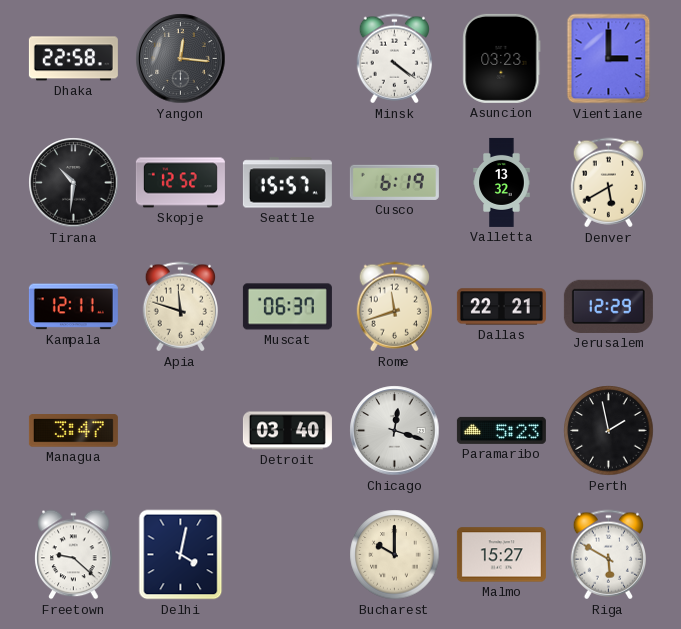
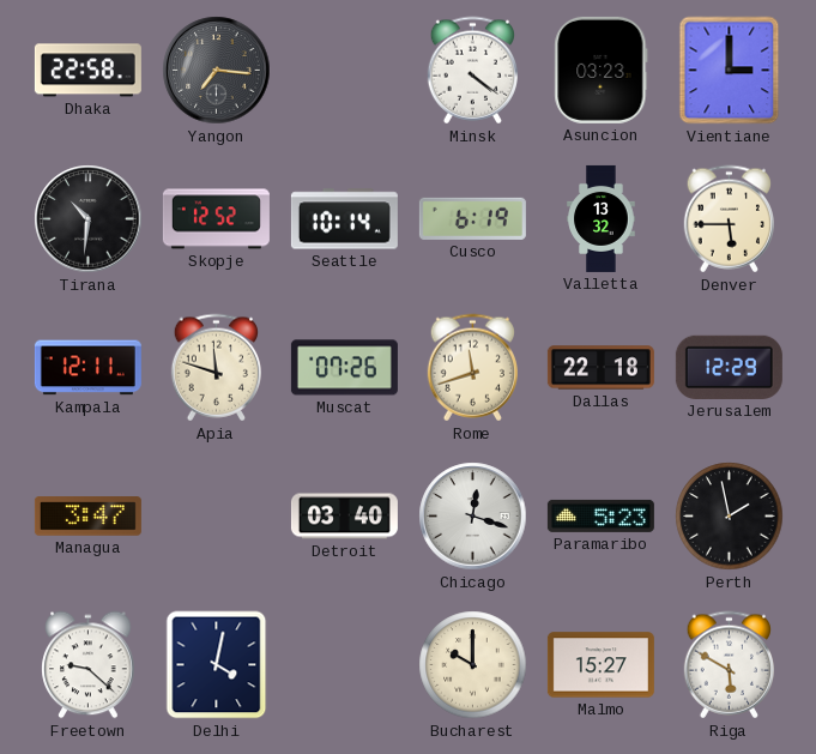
Yangon: 12:16 -> 7:16 (217, 71)
Seattle: 15:57 -> 10:14 (344, 219)
Denver: 5:40 -> 5:45 (729, 219)
Muscat: 06:37 -> 07:26 (344, 368)
Dallas: 22:21 -> 22:18 (600, 368)
